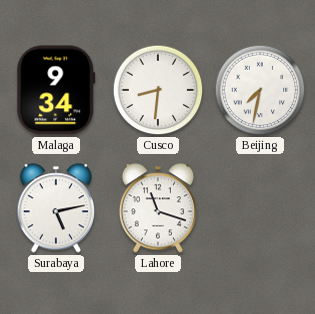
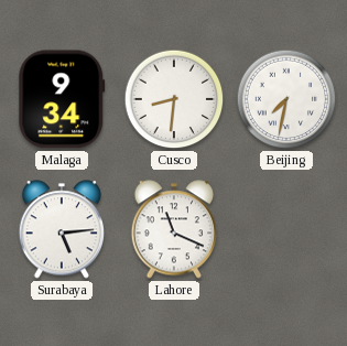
Surabaya: 5:13 -> 5:14 (61, 229)
Lahore: 11:18 -> 11:19 (173, 229)
